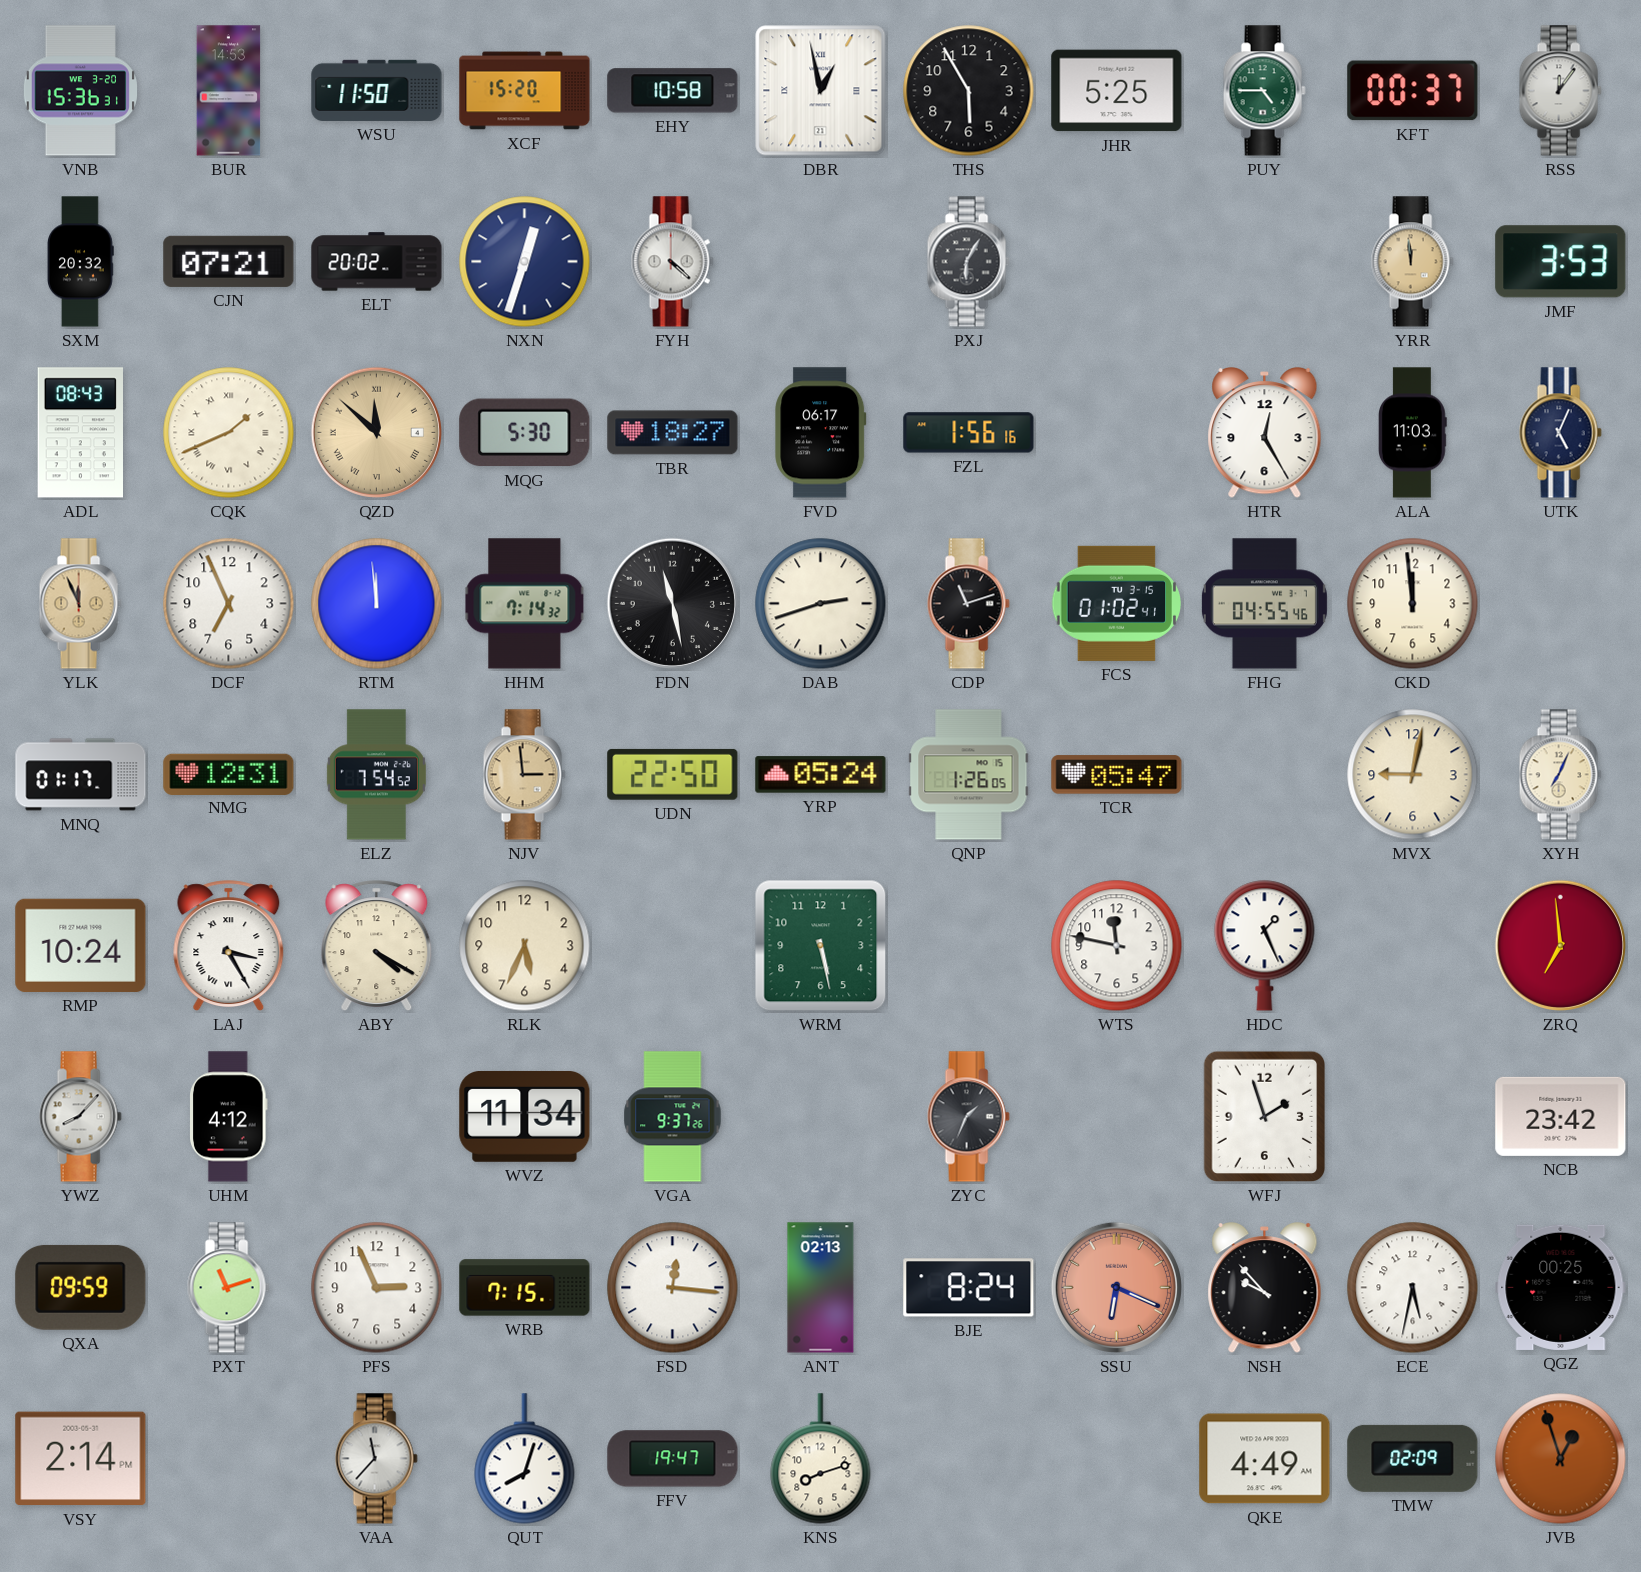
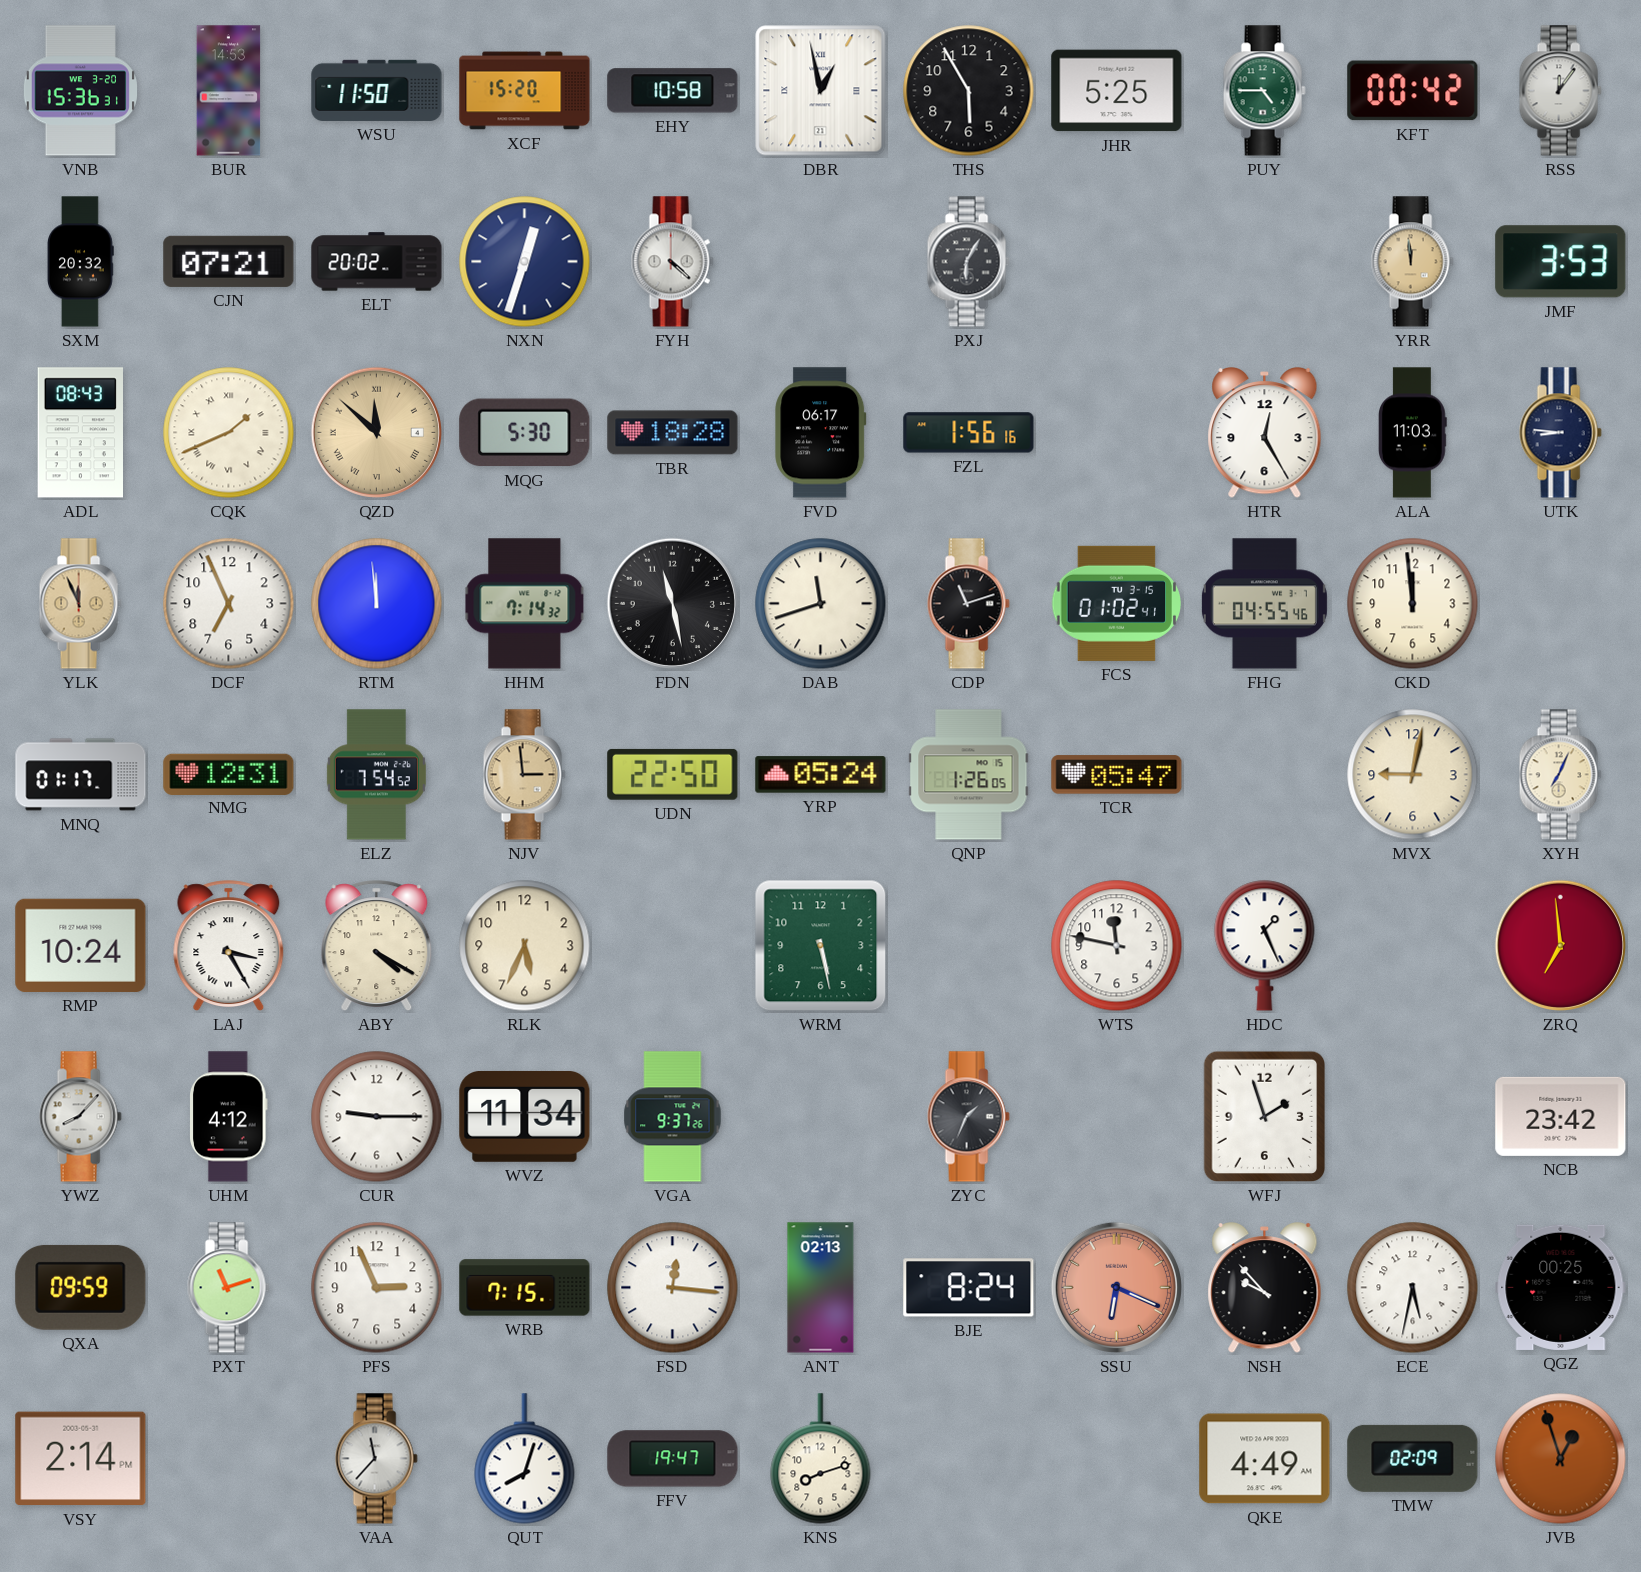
KFT: 00:37 -> 00:42 (1413, 91)
TBR: 18:27 -> 18:28 (673, 433)
UTK: 5:04 -> 8:46 (1560, 433)
DAB: 2:42 -> 11:42 (821, 604)
CUR: none -> 9:15 (377, 1117)
